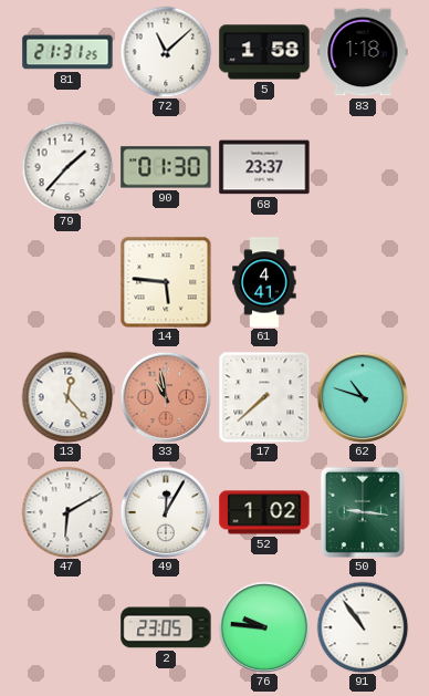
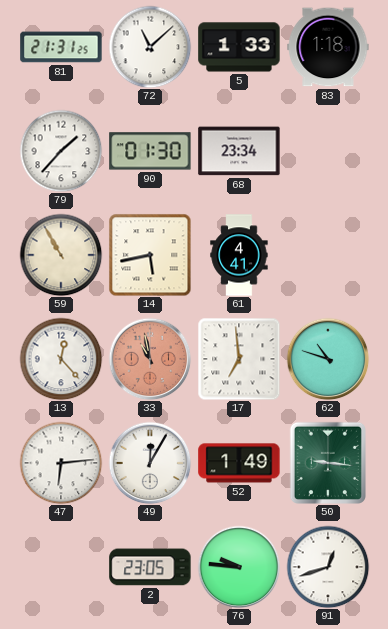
5: 1:58 -> 1:33 (239, 47)
68: 23:37 -> 23:34 (239, 151)
59: none -> 10:55 (61, 255)
14: 5:46 -> 5:43 (150, 255)
17: 7:38 -> 6:59 (239, 359)
47: 6:10 -> 6:14 (61, 463)
52: 1:02 -> 1:49 (239, 463)
91: 10:54 -> 12:42 (328, 567)
